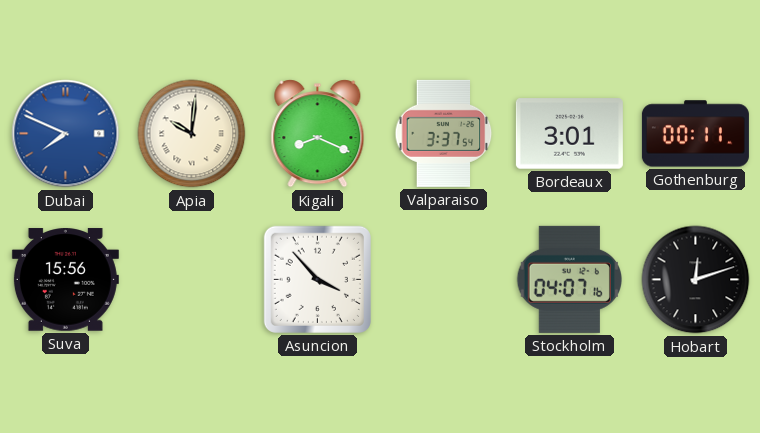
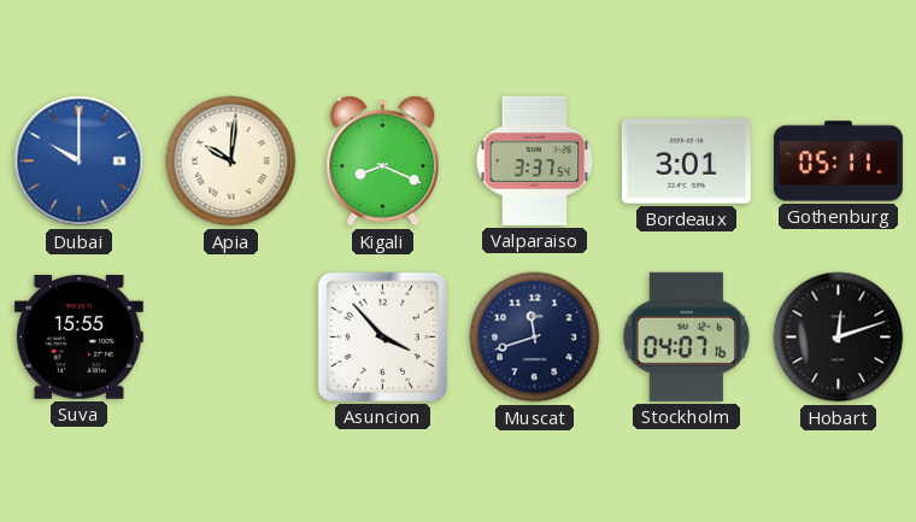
Dubai: 7:49 -> 10:00 (80, 162)
Gothenburg: 00:11 -> 05:11 (838, 162)
Suva: 15:56 -> 15:55 (78, 338)
Muscat: none -> 11:42 (535, 338)
